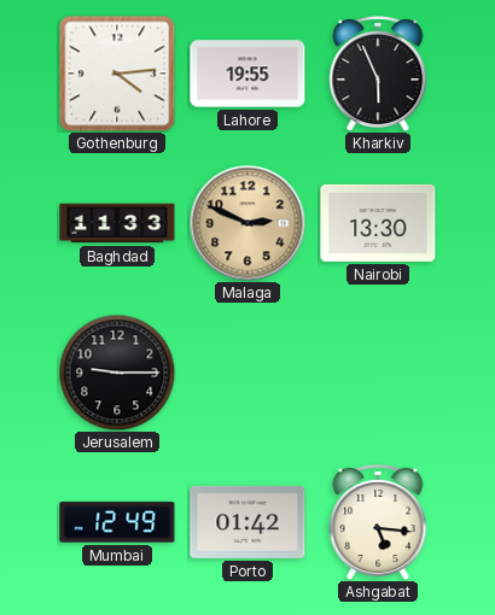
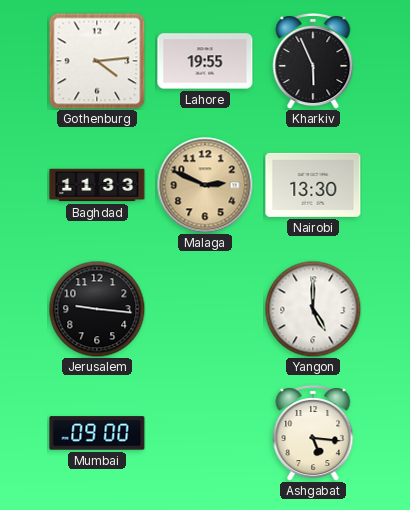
Jerusalem: 9:15 -> 9:16 (97, 309)
Yangon: none -> 5:00 (313, 309)
Mumbai: 12:49 -> 09:00 (97, 433)
Porto: 01:42 -> none (247, 522)
